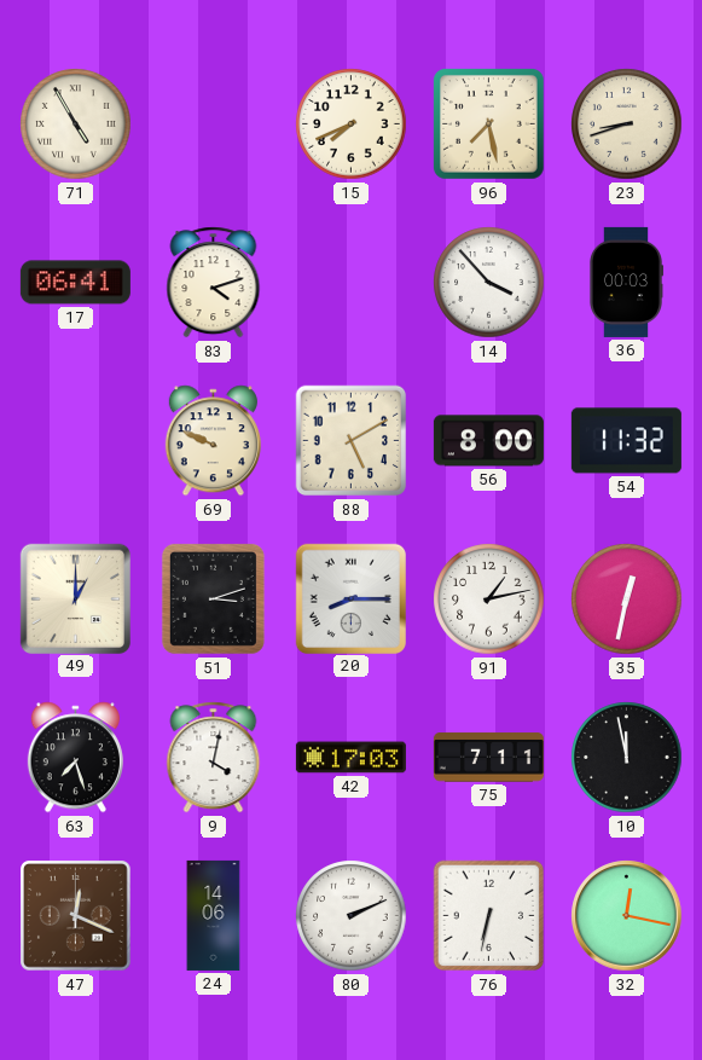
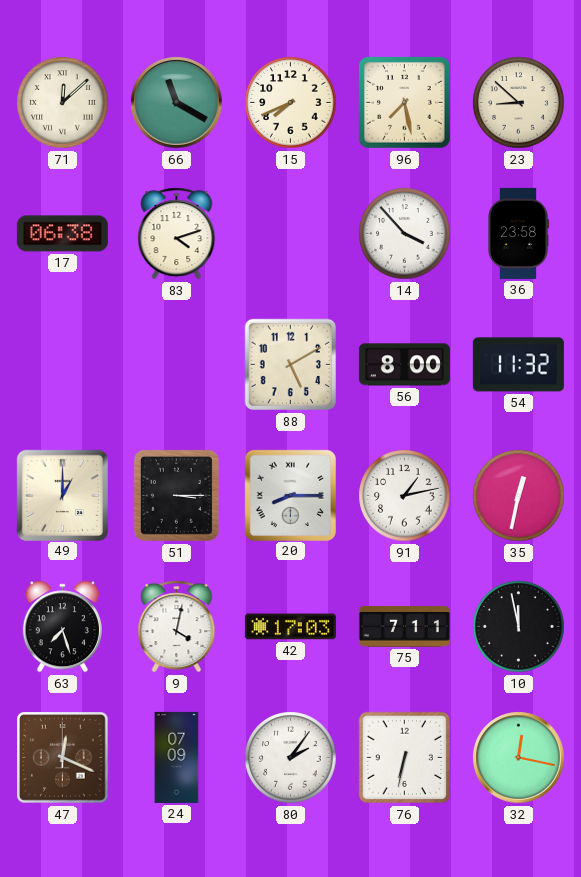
71: 4:55 -> 12:08 (63, 103)
66: none -> 11:20 (177, 103)
23: 8:42 -> 8:52 (519, 103)
17: 06:41 -> 06:38 (62, 234)
36: 00:03 -> 23:58 (517, 233)
69: 9:49 -> none (213, 441)
51: 3:12 -> 3:15 (176, 495)
24: 14:06 -> 07:09 (177, 757)
80: 2:11 -> 2:06 (291, 758)
